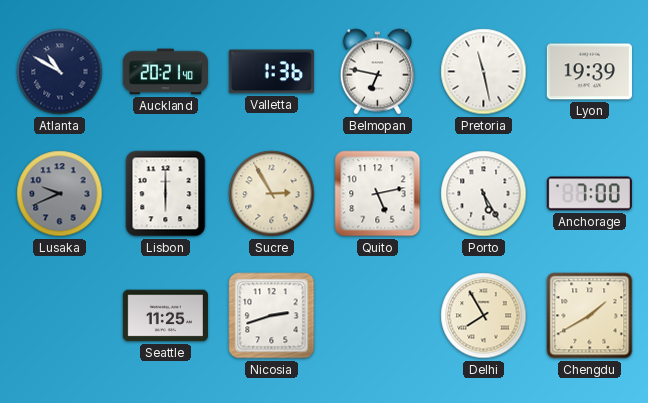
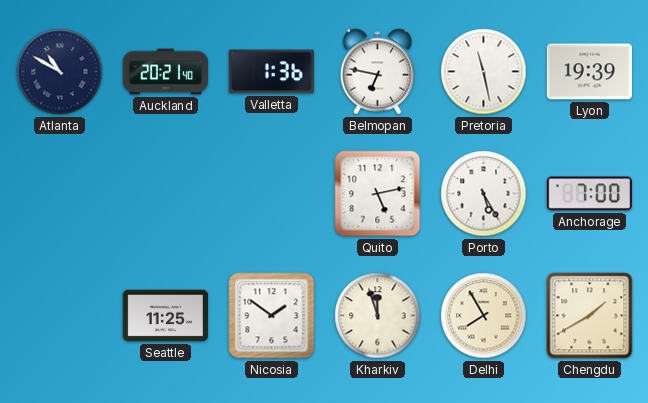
Lusaka: 9:41 -> none (60, 194)
Lisbon: 6:00 -> none (166, 194)
Sucre: 2:55 -> none (272, 194)
Nicosia: 2:42 -> 1:51 (272, 316)
Kharkiv: none -> 11:57 (378, 316)
